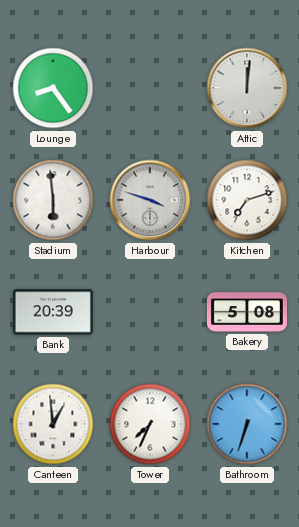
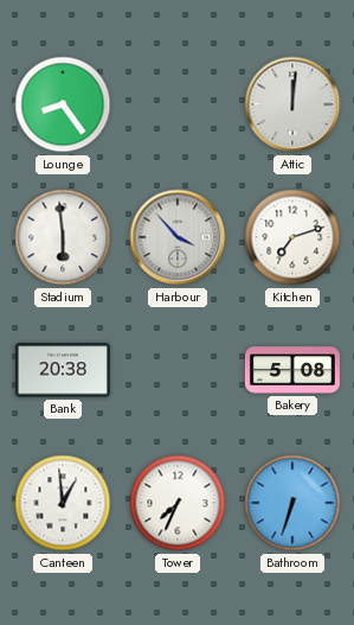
Harbour: 3:48 -> 3:53 (178, 237)
Bank: 20:39 -> 20:38 (63, 370)
